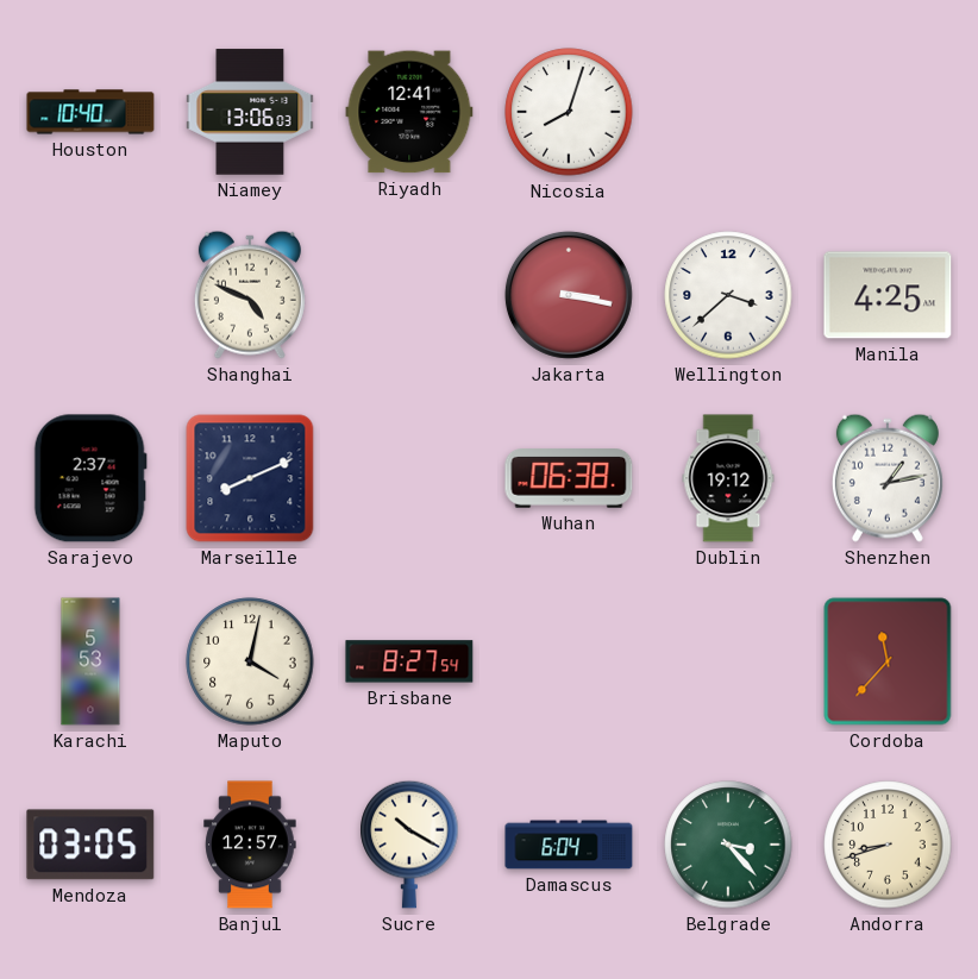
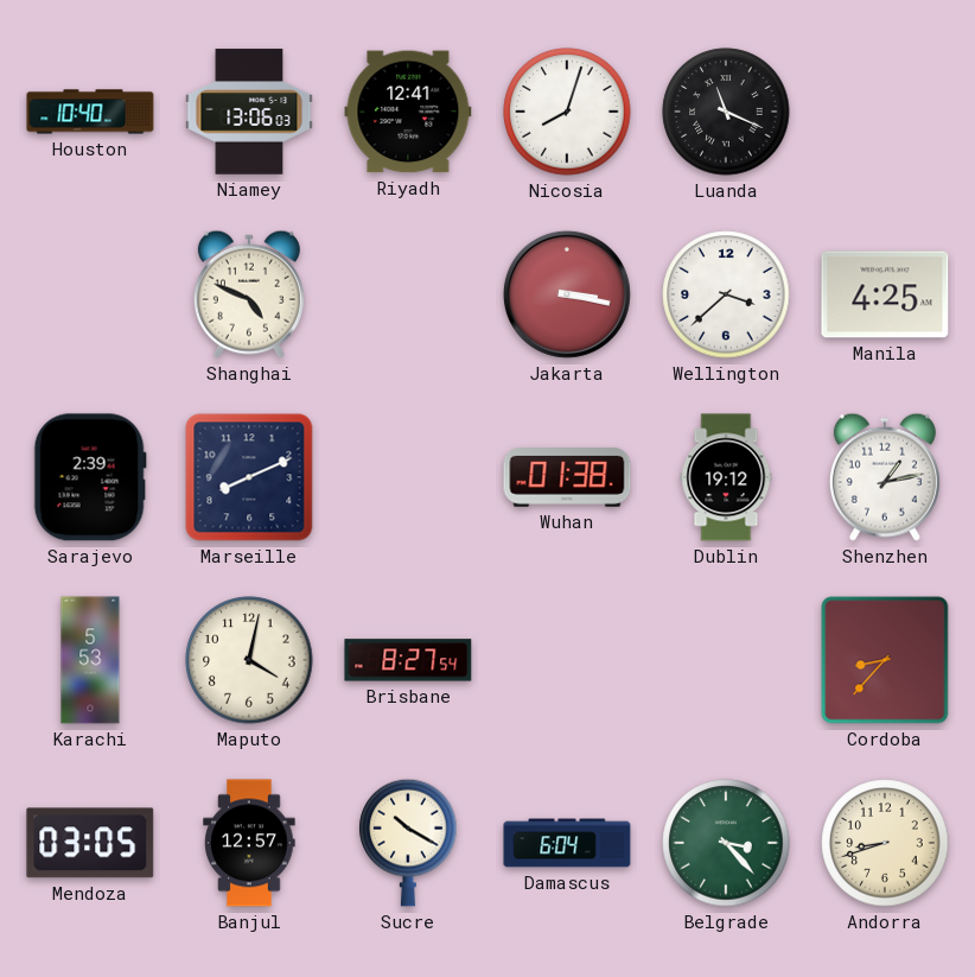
Luanda: none -> 11:19 (726, 112)
Sarajevo: 2:37 -> 2:39 (90, 477)
Wuhan: 06:38 -> 01:38 (567, 478)
Cordoba: 11:37 -> 8:37 (885, 660)
